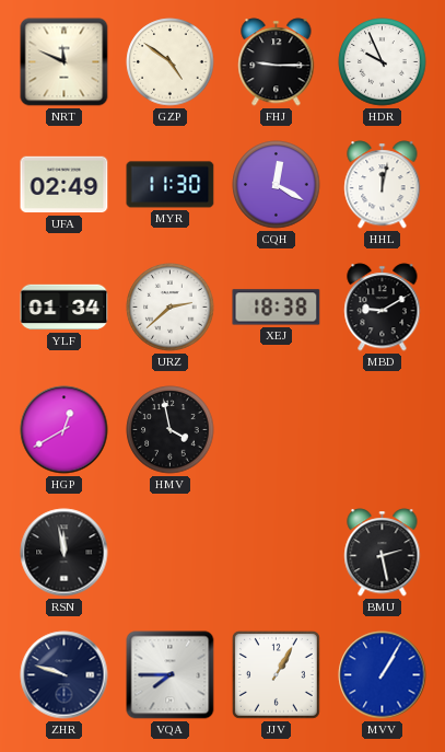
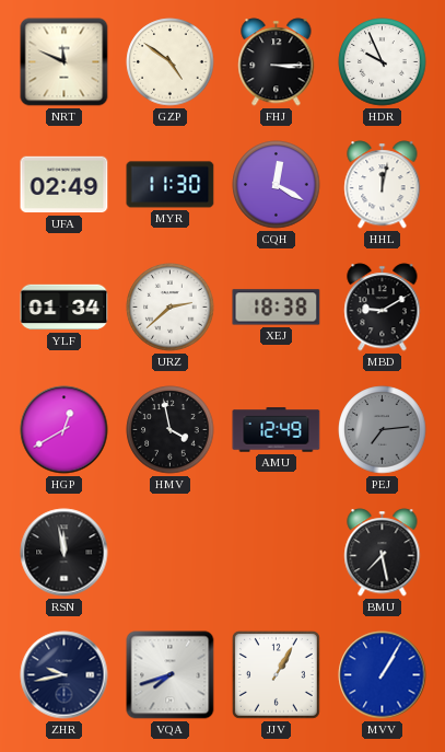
FHJ: 9:15 -> 3:15 (277, 62)
AMU: none -> 12:49 (277, 430)
PEJ: none -> 7:14 (383, 430)
BMU: 2:28 -> 7:28 (383, 553)
ZHR: 9:48 -> 9:43 (65, 675)
VQA: 7:45 -> 7:42 (171, 675)
